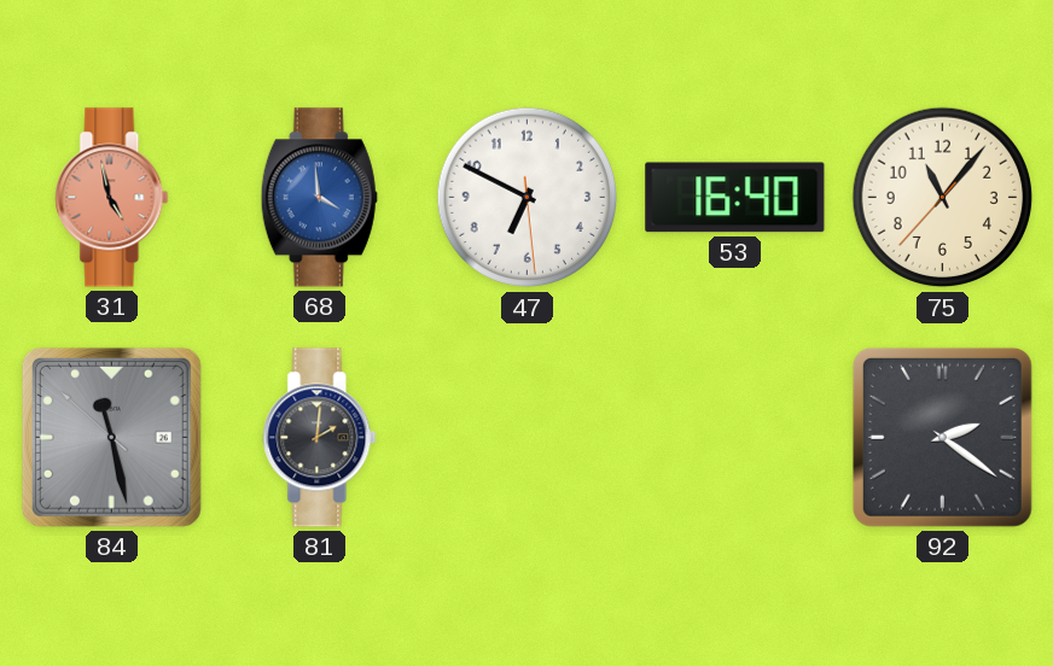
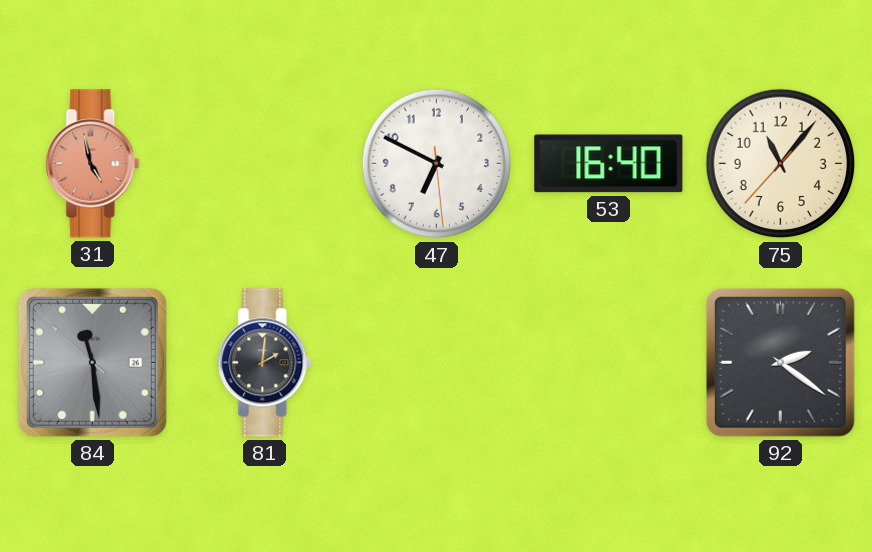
68: 3:59 -> none (319, 198)
84: 11:27 -> 11:28 (92, 362)
